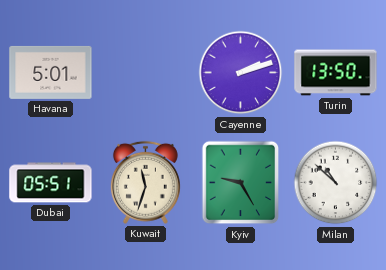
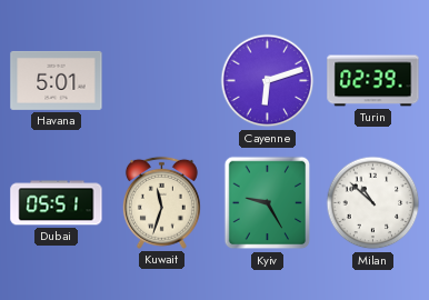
Cayenne: 2:12 -> 6:12 (268, 81)
Turin: 13:50 -> 02:39 (373, 81)
